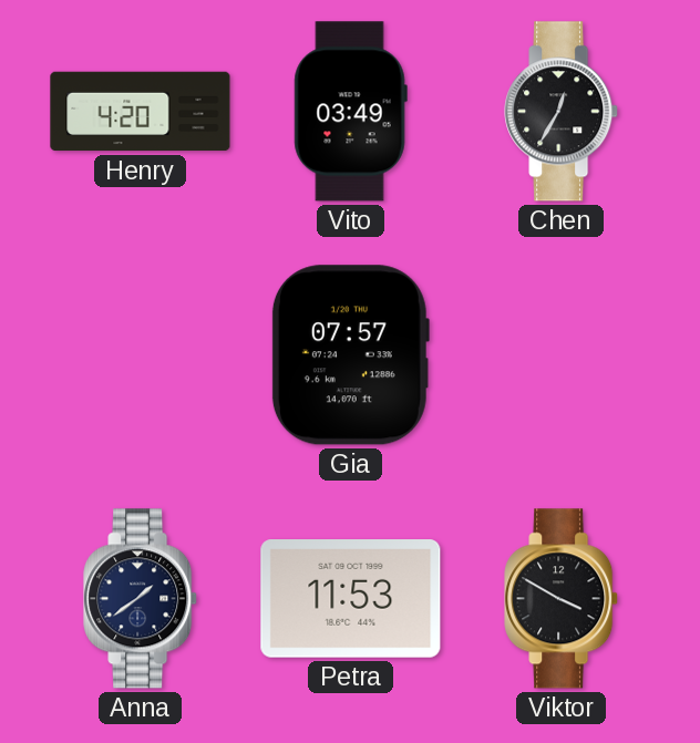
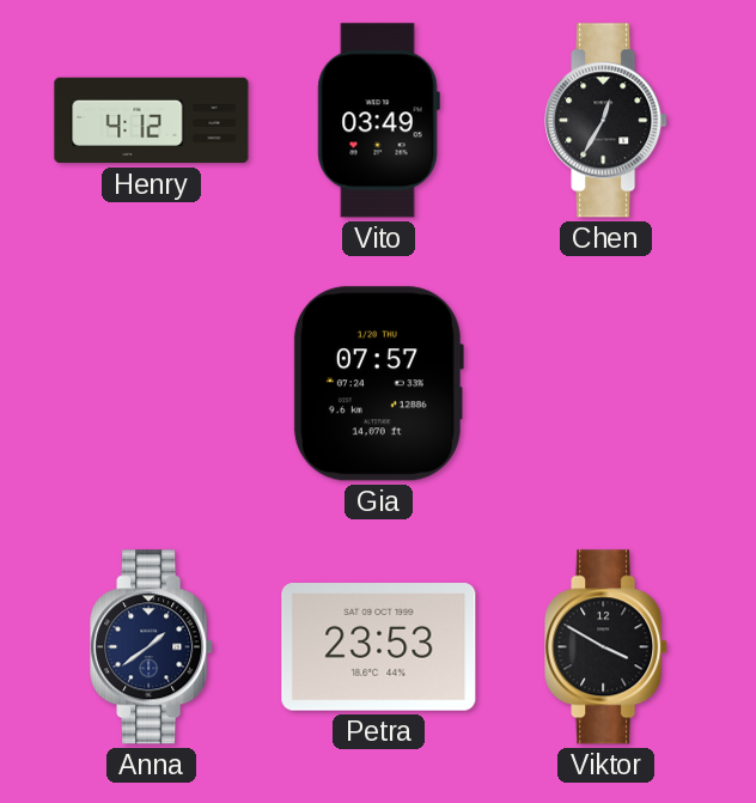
Henry: 4:20 -> 4:12 (152, 121)
Petra: 11:53 -> 23:53 (379, 647)
